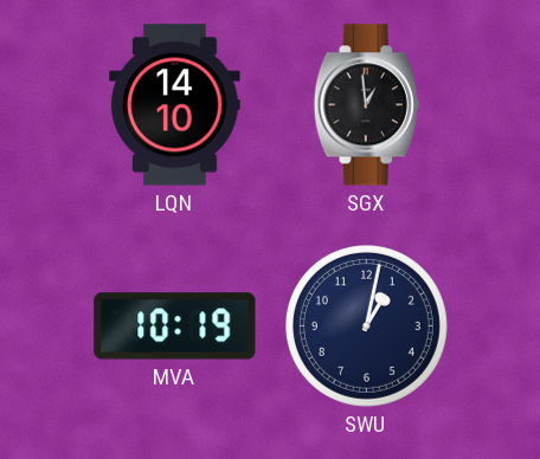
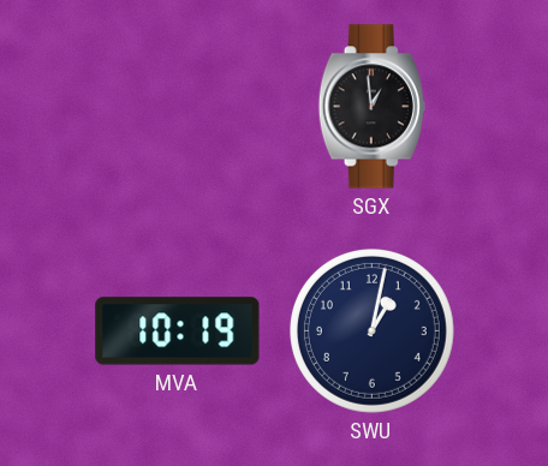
LQN: 14:10 -> none (175, 105)
